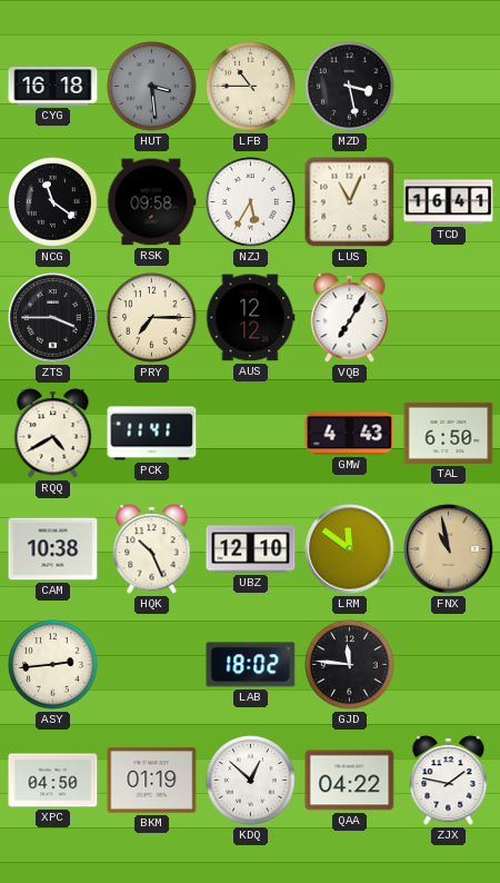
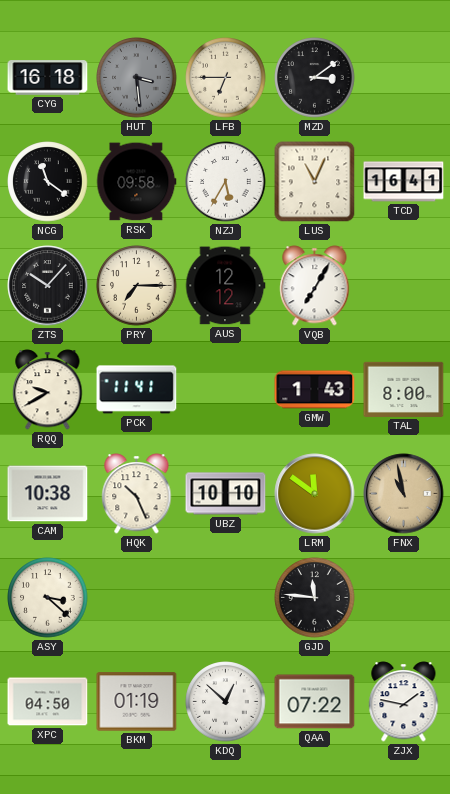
LFB: 10:45 -> 6:45 (226, 78)
MZD: 3:28 -> 3:09 (315, 78)
ZTS: 3:45 -> 10:07 (48, 286)
RQQ: 4:40 -> 9:40 (48, 390)
GMW: 4:43 -> 1:43 (315, 390)
TAL: 6:50 -> 8:00 (404, 389)
UBZ: 12:10 -> 10:10 (226, 494)
ASY: 2:44 -> 3:22 (48, 598)
LAB: 18:02 -> none (251, 665)
QAA: 04:22 -> 07:22 (315, 702)
